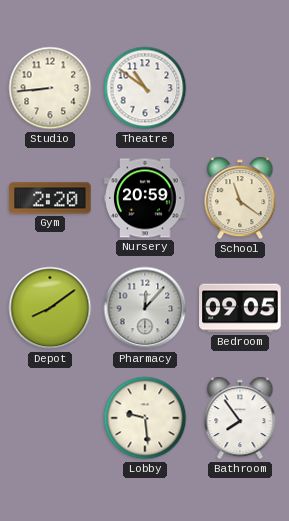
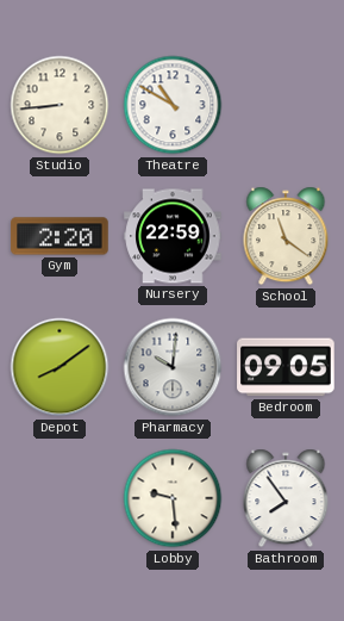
Theatre: 10:51 -> 10:50 (173, 105)
Nursery: 20:59 -> 22:59 (173, 236)
Pharmacy: 12:07 -> 10:01 (173, 367)
